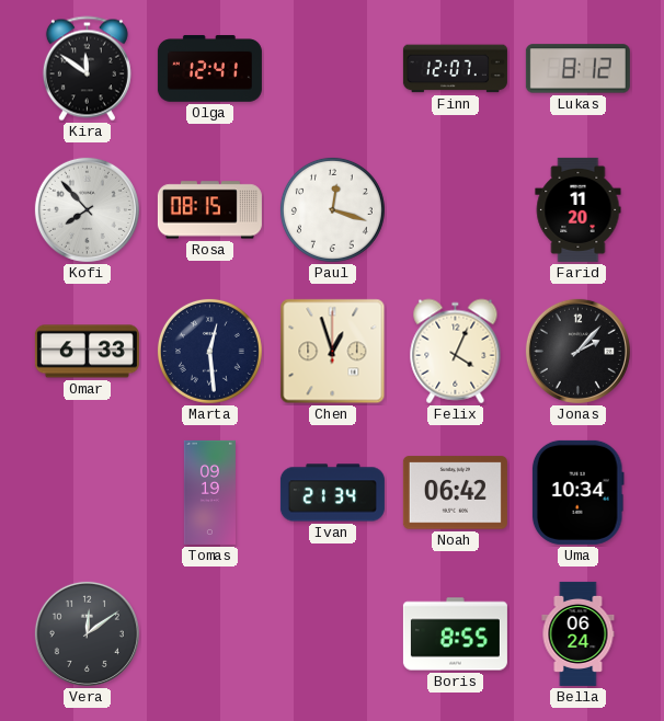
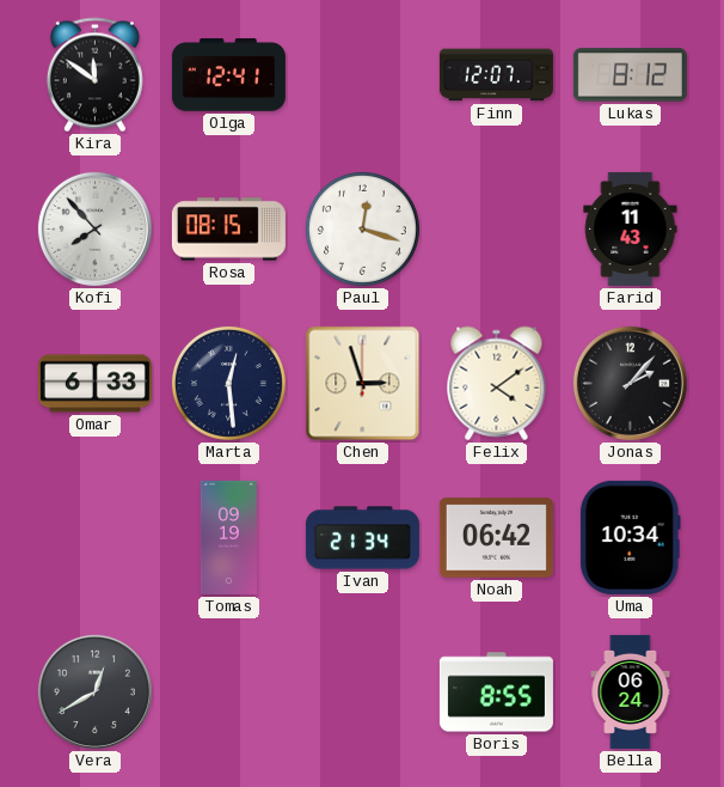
Farid: 11:20 -> 11:43 (631, 228)
Chen: 12:57 -> 2:57 (363, 384)
Felix: 4:04 -> 4:09 (497, 384)
Vera: 12:09 -> 12:40 (94, 691)
